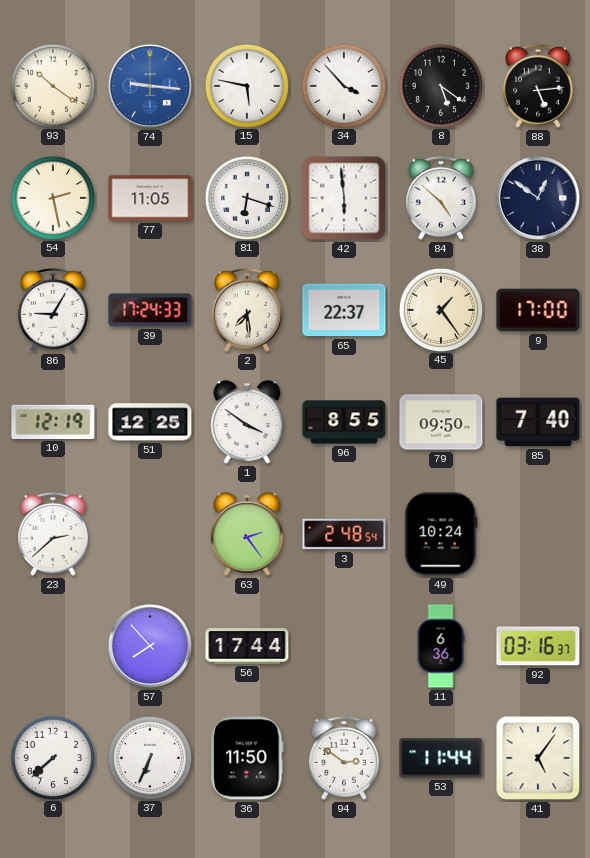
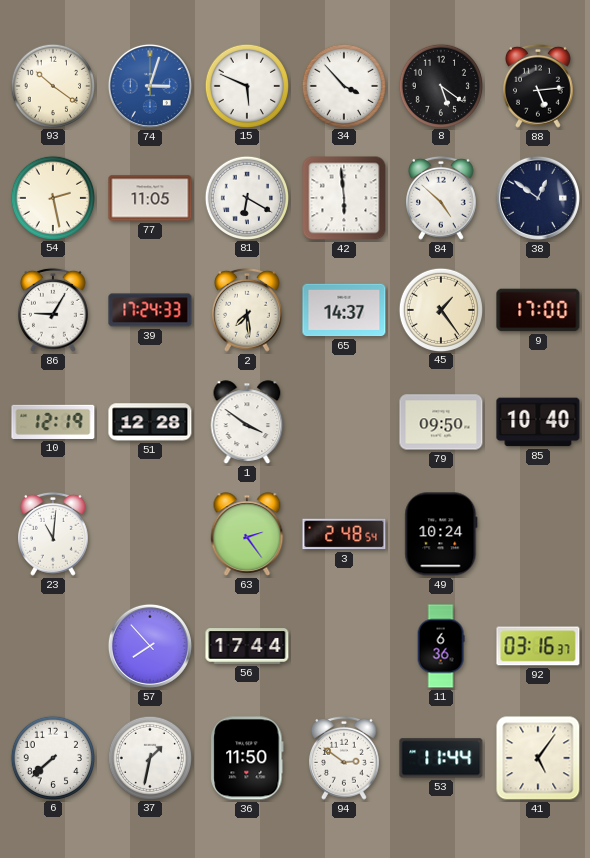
74: 9:16 -> 3:03 (150, 86)
15: 5:47 -> 5:49 (246, 85)
81: 6:18 -> 6:20 (246, 197)
65: 22:37 -> 14:37 (344, 310)
51: 12:25 -> 12:28 (150, 422)
96: 8:55 -> none (344, 422)
85: 7:40 -> 10:40 (538, 422)
23: 2:38 -> 11:01 (54, 534)
37: 6:34 -> 1:32 (149, 757)
